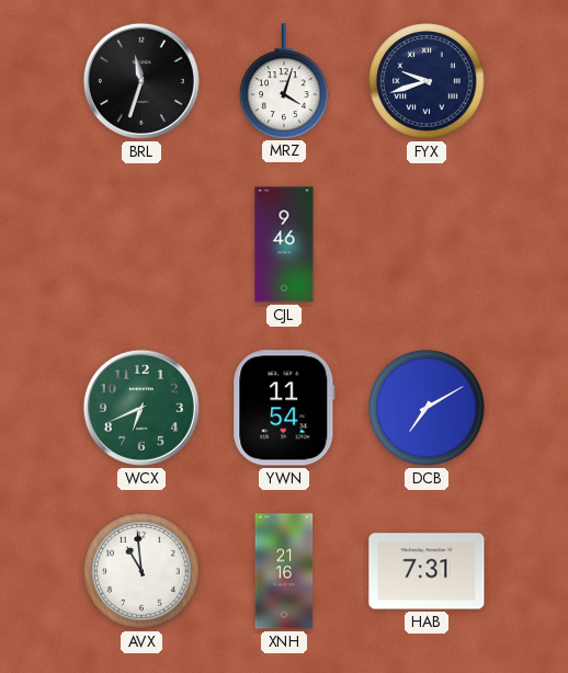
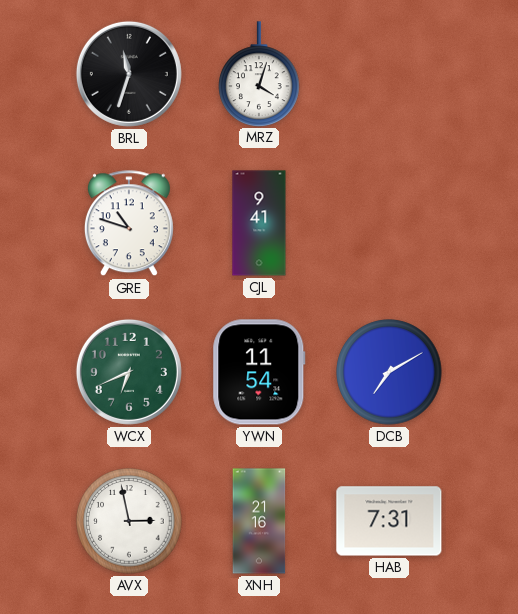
FYX: 9:42 -> none (427, 81)
GRE: none -> 10:48 (129, 224)
CJL: 9:46 -> 9:41 (259, 223)
AVX: 10:59 -> 2:58 (129, 521)
